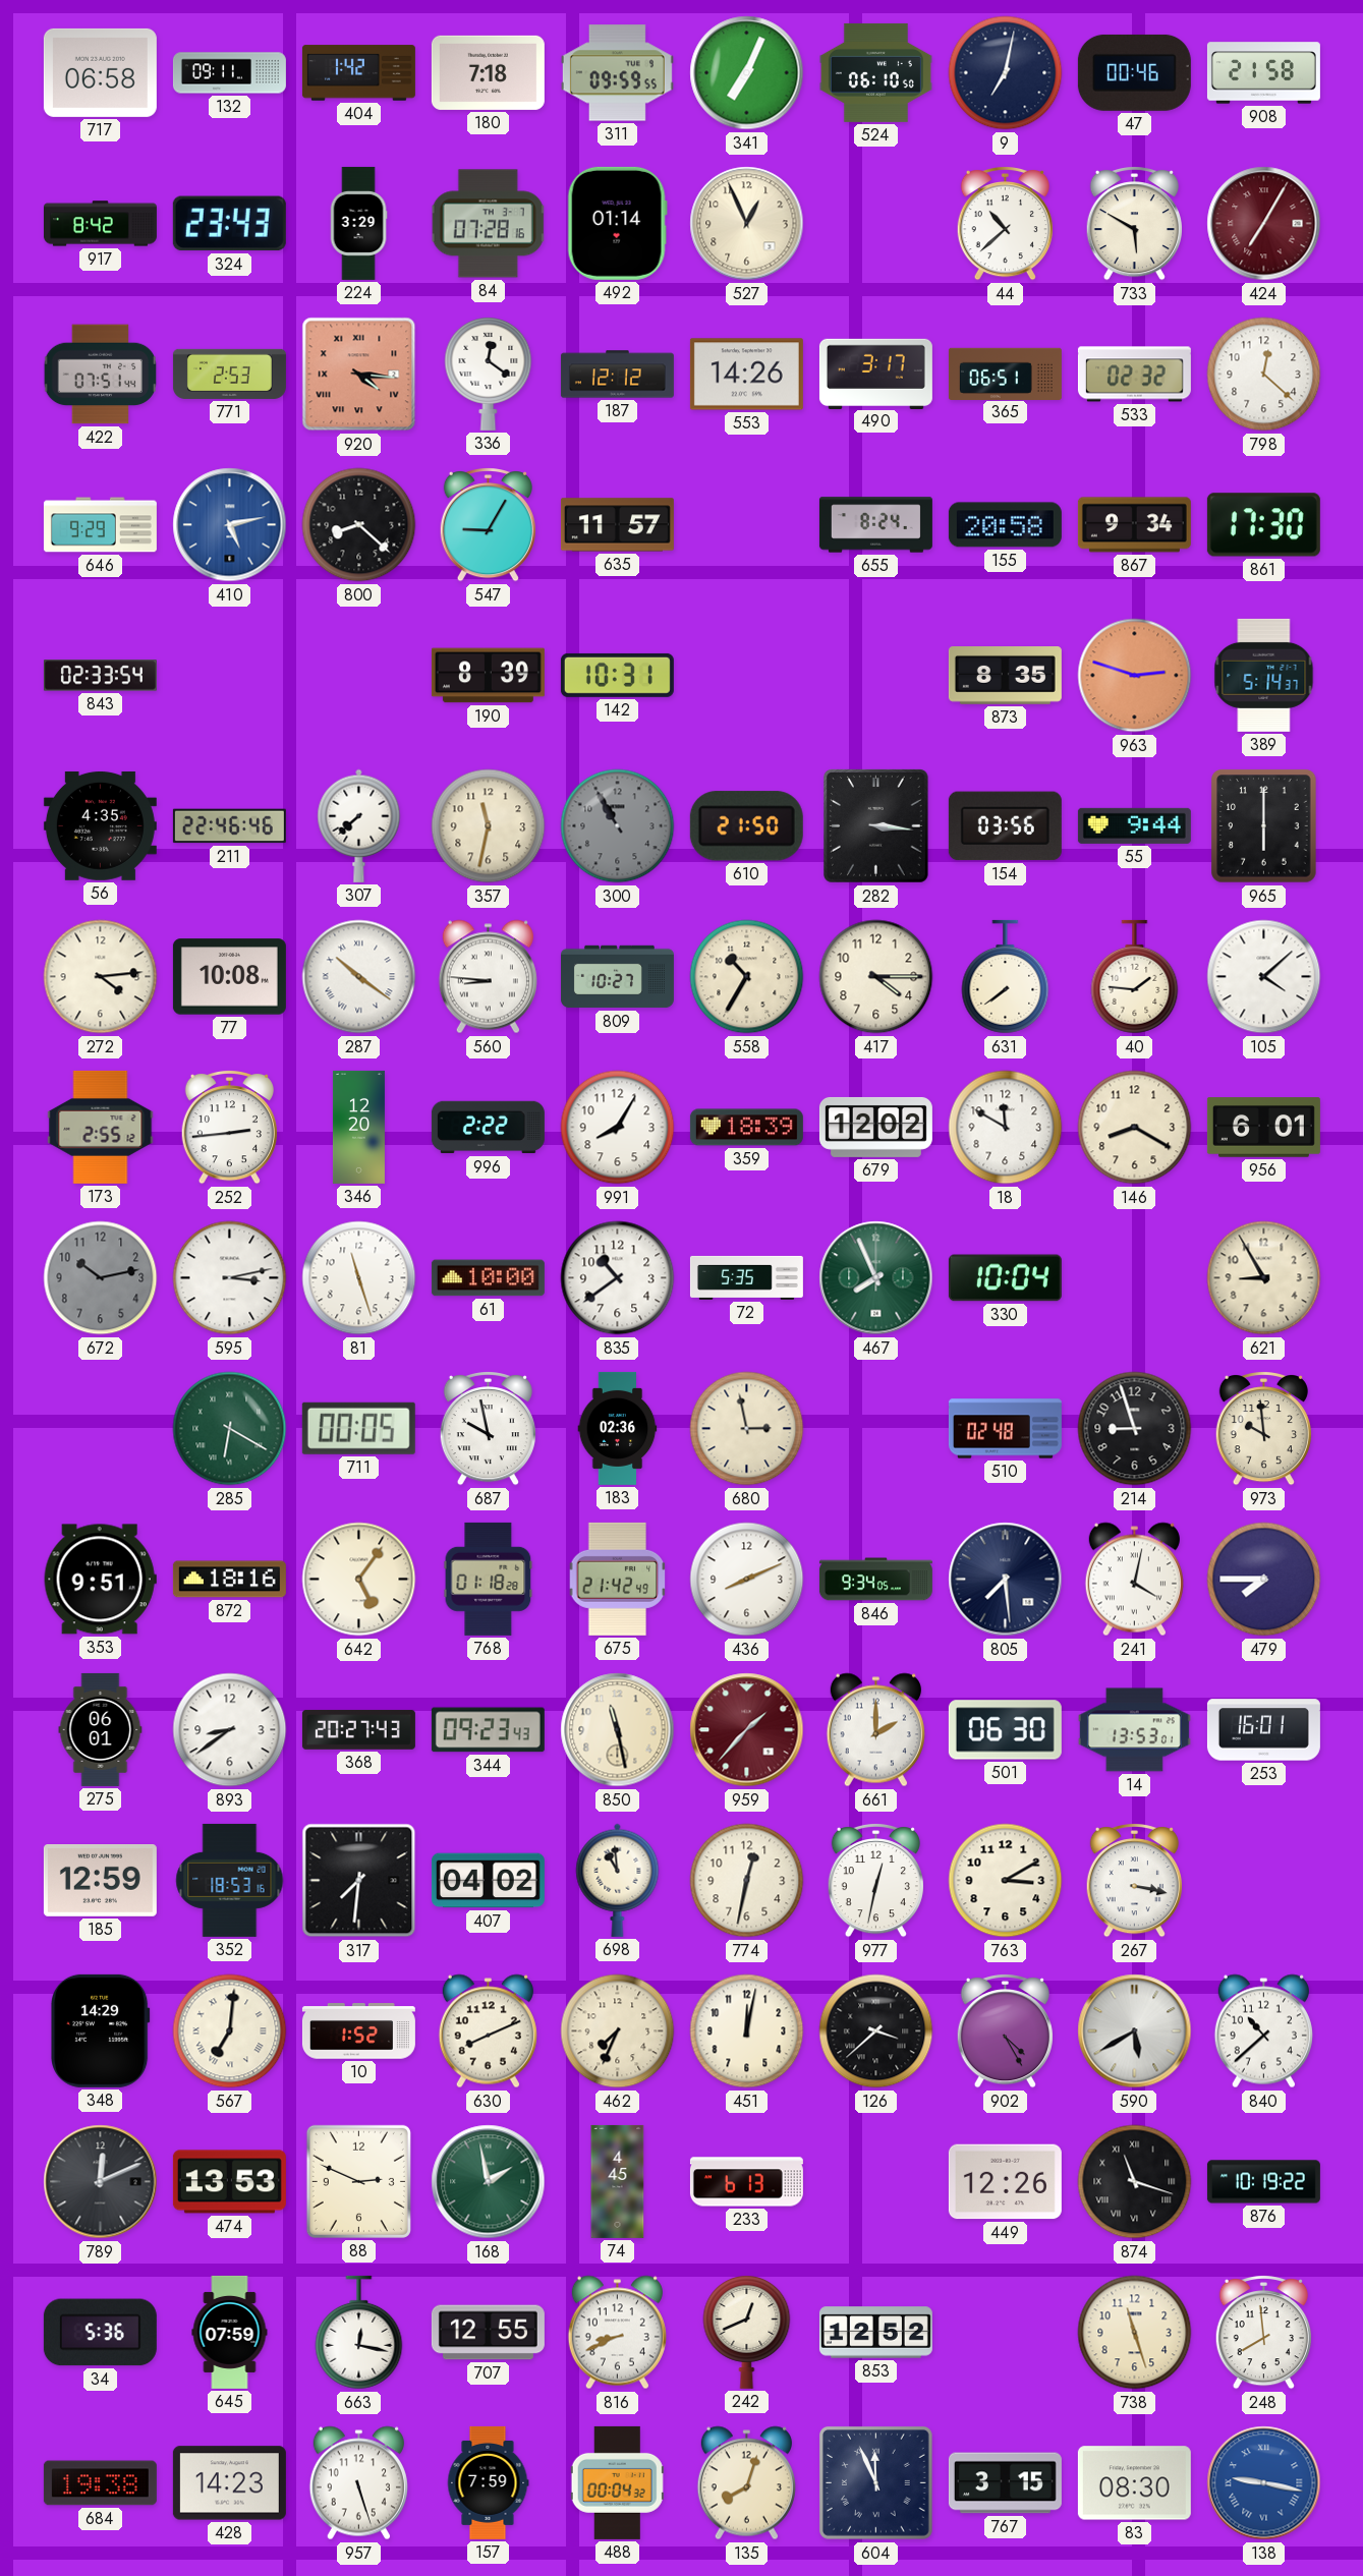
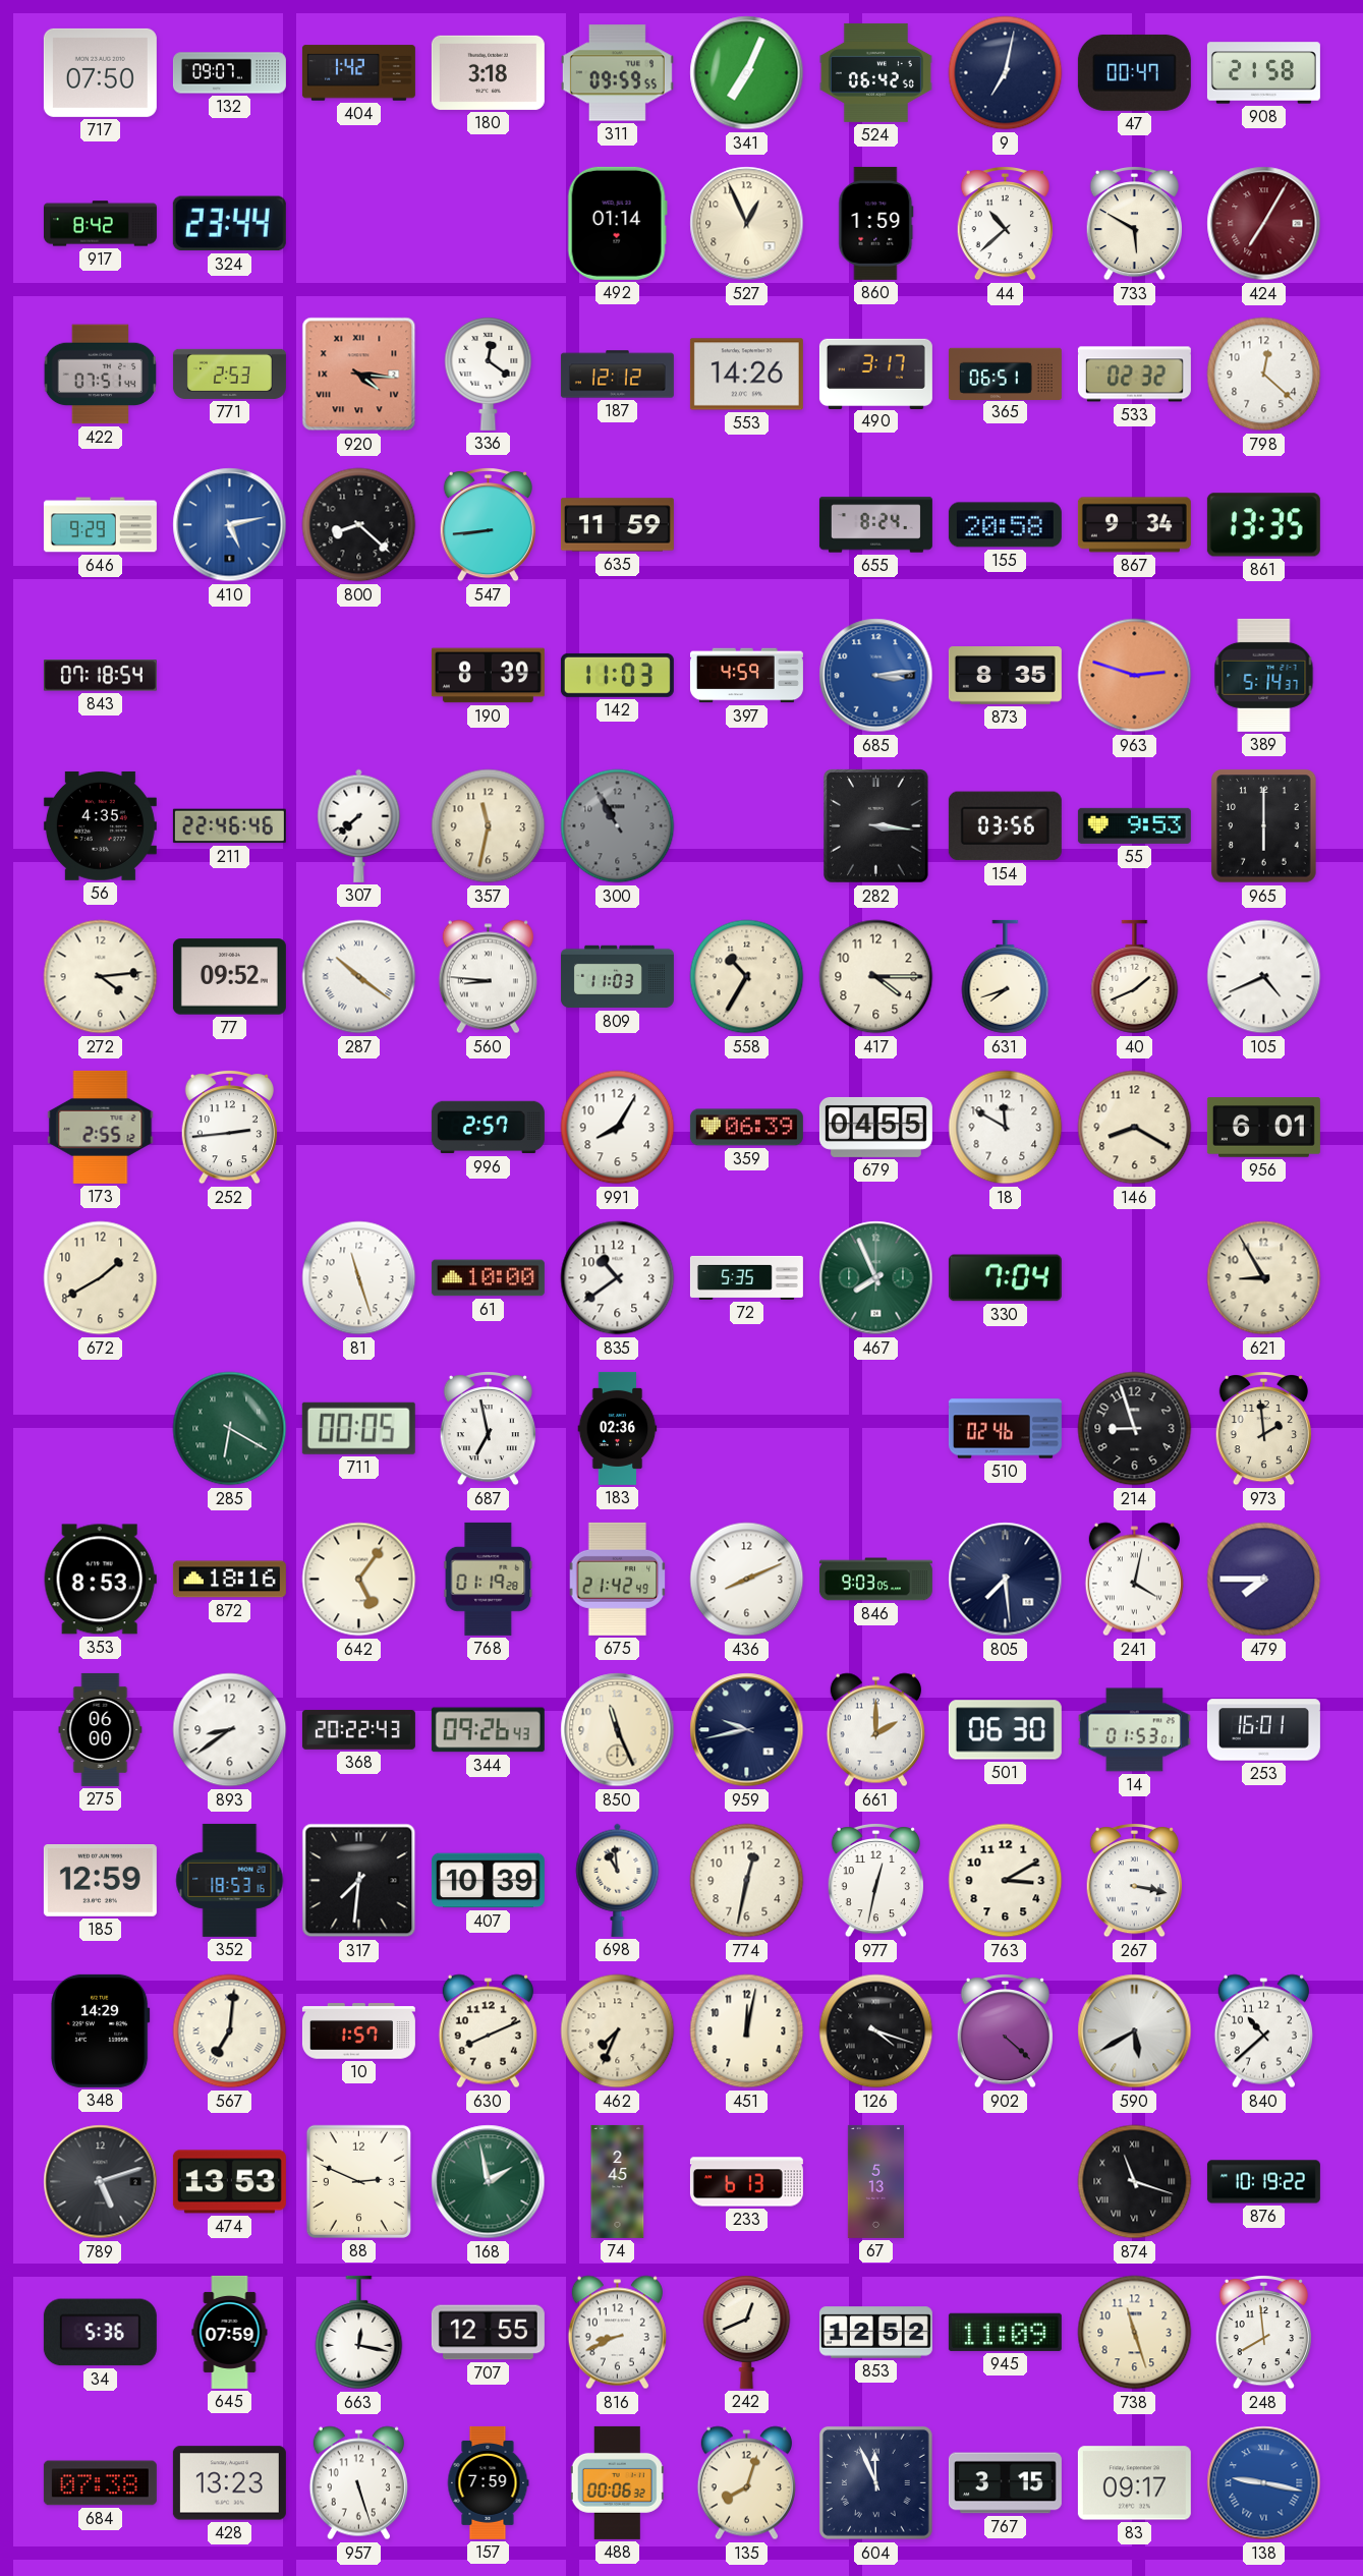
717: 06:58 -> 07:50 (100, 72)
132: 09:11 -> 09:07 (229, 73)
180: 7:18 -> 3:18 (488, 72)
524: 06:10 -> 06:42 (875, 72)
47: 00:46 -> 00:47 (1134, 72)
324: 23:43 -> 23:44 (229, 224)
224: 3:29 -> none (358, 223)
84: 07:28 -> none (489, 224)
860: none -> 1:59 (876, 223)
547: 9:05 -> 8:44 (488, 525)
635: 11:57 -> 11:59 (617, 525)
861: 17:30 -> 13:35 (1263, 525)
843: 02:33 -> 07:18 (100, 676)
142: 10:31 -> 11:03 (617, 675)
397: none -> 4:59 (746, 676)
685: none -> 3:14 (876, 676)
610: 21:50 -> none (746, 826)
55: 9:44 -> 9:53 (1134, 825)
77: 10:08 -> 09:52 (229, 977)
809: 10:27 -> 11:03 (617, 977)
631: 7:39 -> 7:42 (1006, 977)
40: 1:46 -> 1:41 (1135, 977)
105: 4:08 -> 4:41 (1264, 977)
346: 12:20 -> none (358, 1127)
996: 2:22 -> 2:57 (488, 1128)
359: 18:39 -> 06:39 (746, 1128)
679: 12:02 -> 04:55 (875, 1127)
672: 10:13 -> 1:40 (101, 1278)
672 dial: grey -> cream (101, 1278)
595: 3:13 -> none (230, 1278)
330: 10:04 -> 7:04 (1005, 1278)
687: 9:58 -> 6:58 (488, 1429)
680: 2:58 -> none (747, 1429)
510: 02:48 -> 02:46 (1005, 1429)
973: 9:59 -> 1:59 (1263, 1429)
353: 9:51 -> 8:53 (100, 1580)
768: 01:18 -> 01:19 (489, 1579)
846: 9:34 -> 9:03 (875, 1580)
275: 06:01 -> 06:00 (101, 1729)
368: 20:27 -> 20:22 (358, 1730)
344: 09:23 -> 09:26 (488, 1730)
850: 11:28 -> 11:26 (618, 1730)
959: 1:37 -> 9:43 (747, 1730)
959 dial: burgundy -> navy (747, 1730)
14: 13:53 -> 01:53 (1134, 1730)
407: 04:02 -> 10:39 (488, 1881)
10: 1:52 -> 1:57 (358, 2031)
126: 3:38 -> 4:18 (876, 2031)
902: 4:25 -> 4:22 (1005, 2031)
789: 12:11 -> 5:12 (101, 2182)
74: 4:45 -> 2:45 (618, 2181)
67: none -> 5:13 (875, 2181)
449: 12:26 -> none (1005, 2182)
945: none -> 11:09 (1005, 2332)
684: 19:38 -> 07:38 (100, 2483)
428: 14:23 -> 13:23 (229, 2483)
488: 00:04 -> 00:06 (617, 2482)
83: 08:30 -> 09:17 (1134, 2483)
